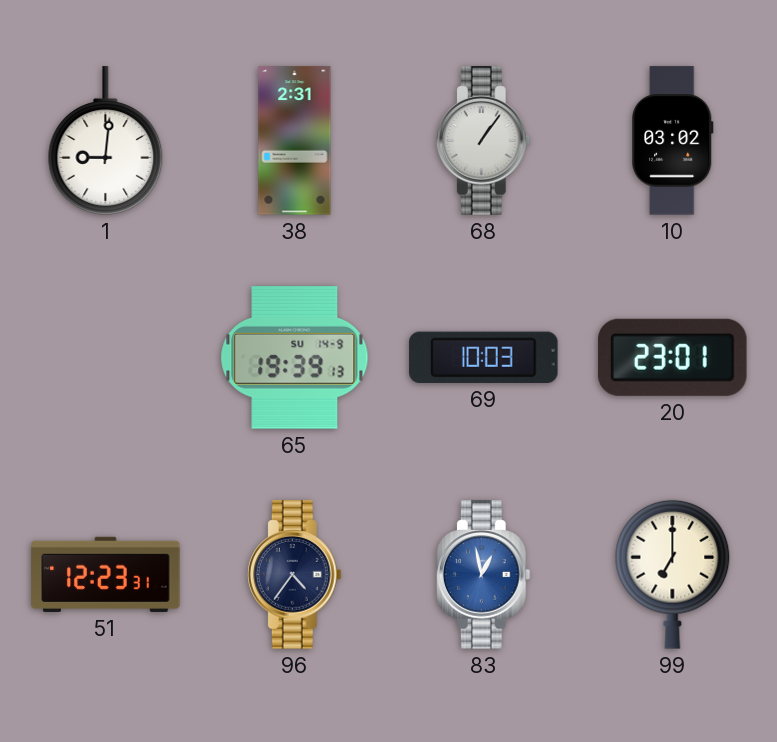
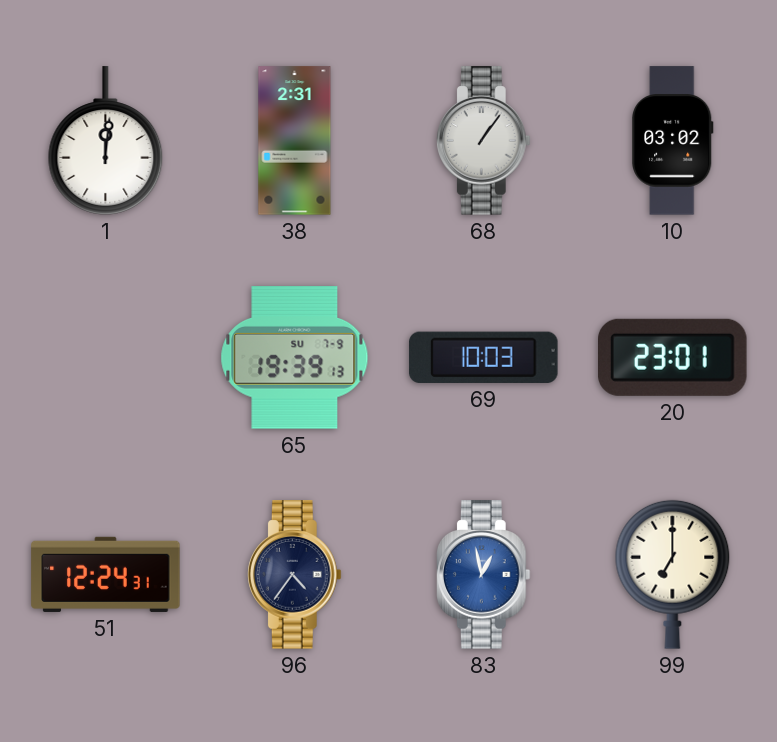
1: 9:01 -> 12:01 (106, 141)
65 date: SU 14-9 -> SU 7-9 (295, 358)
51: 12:23 -> 12:24 (106, 574)
